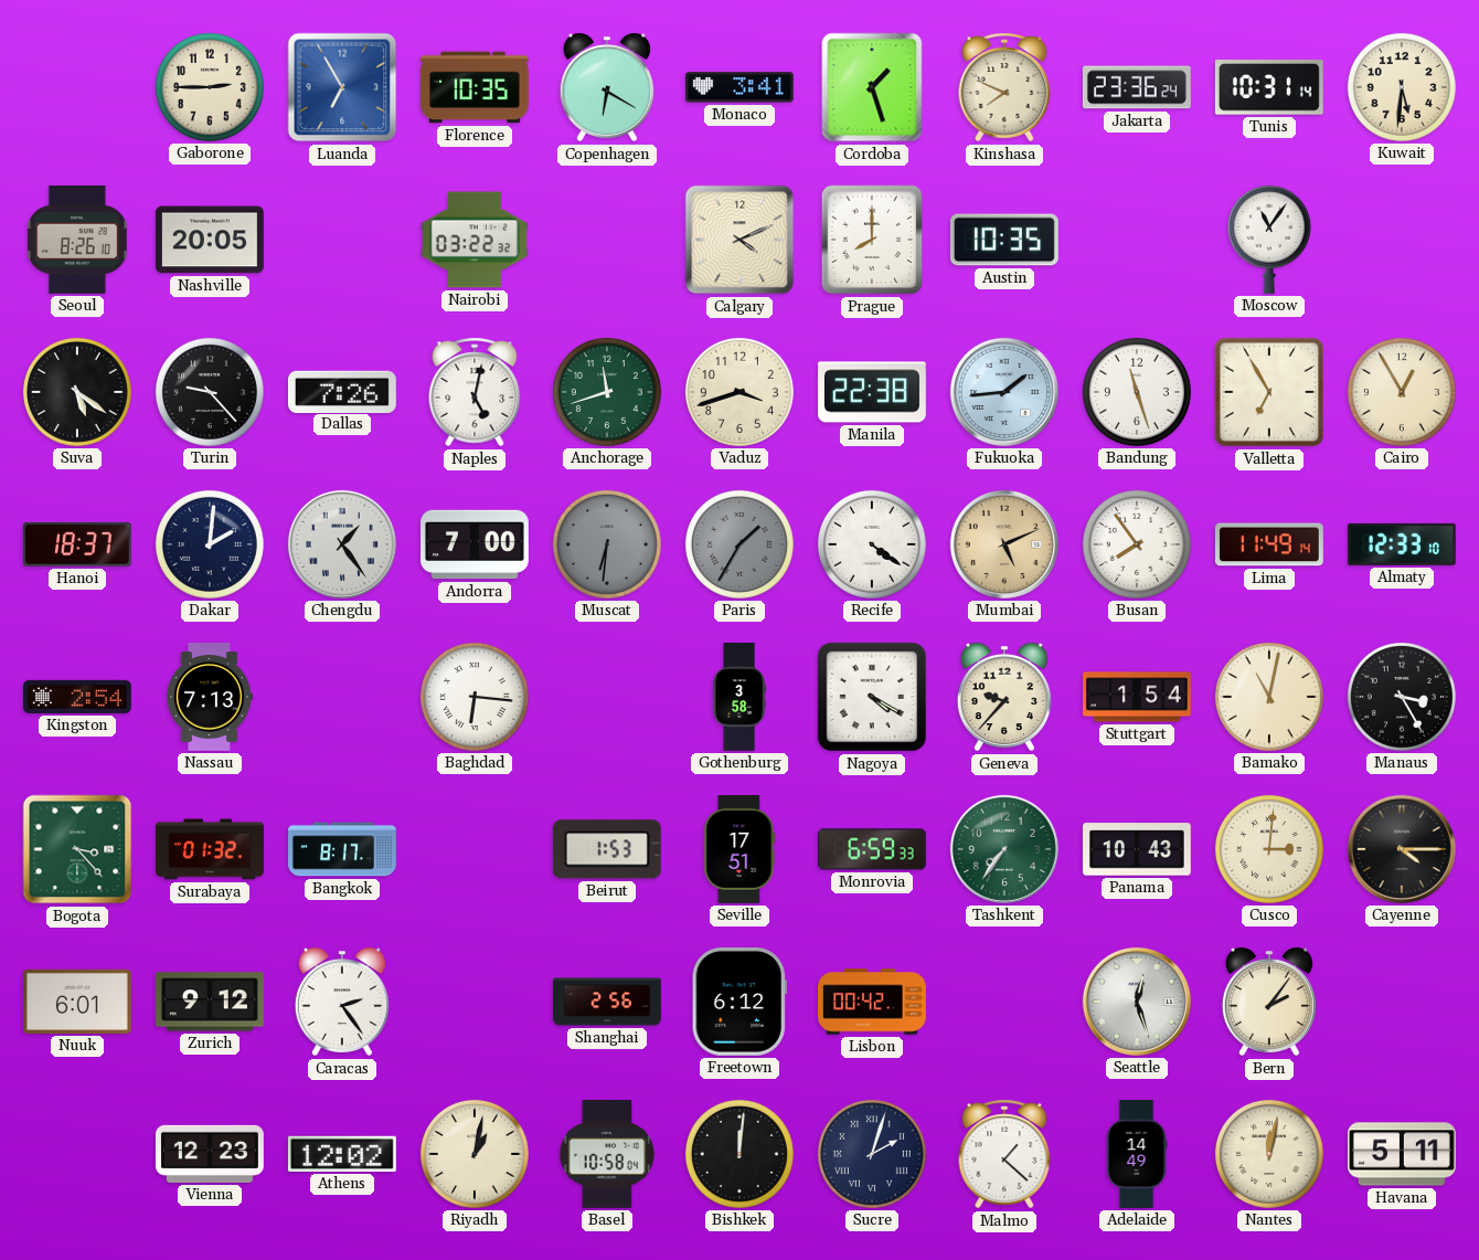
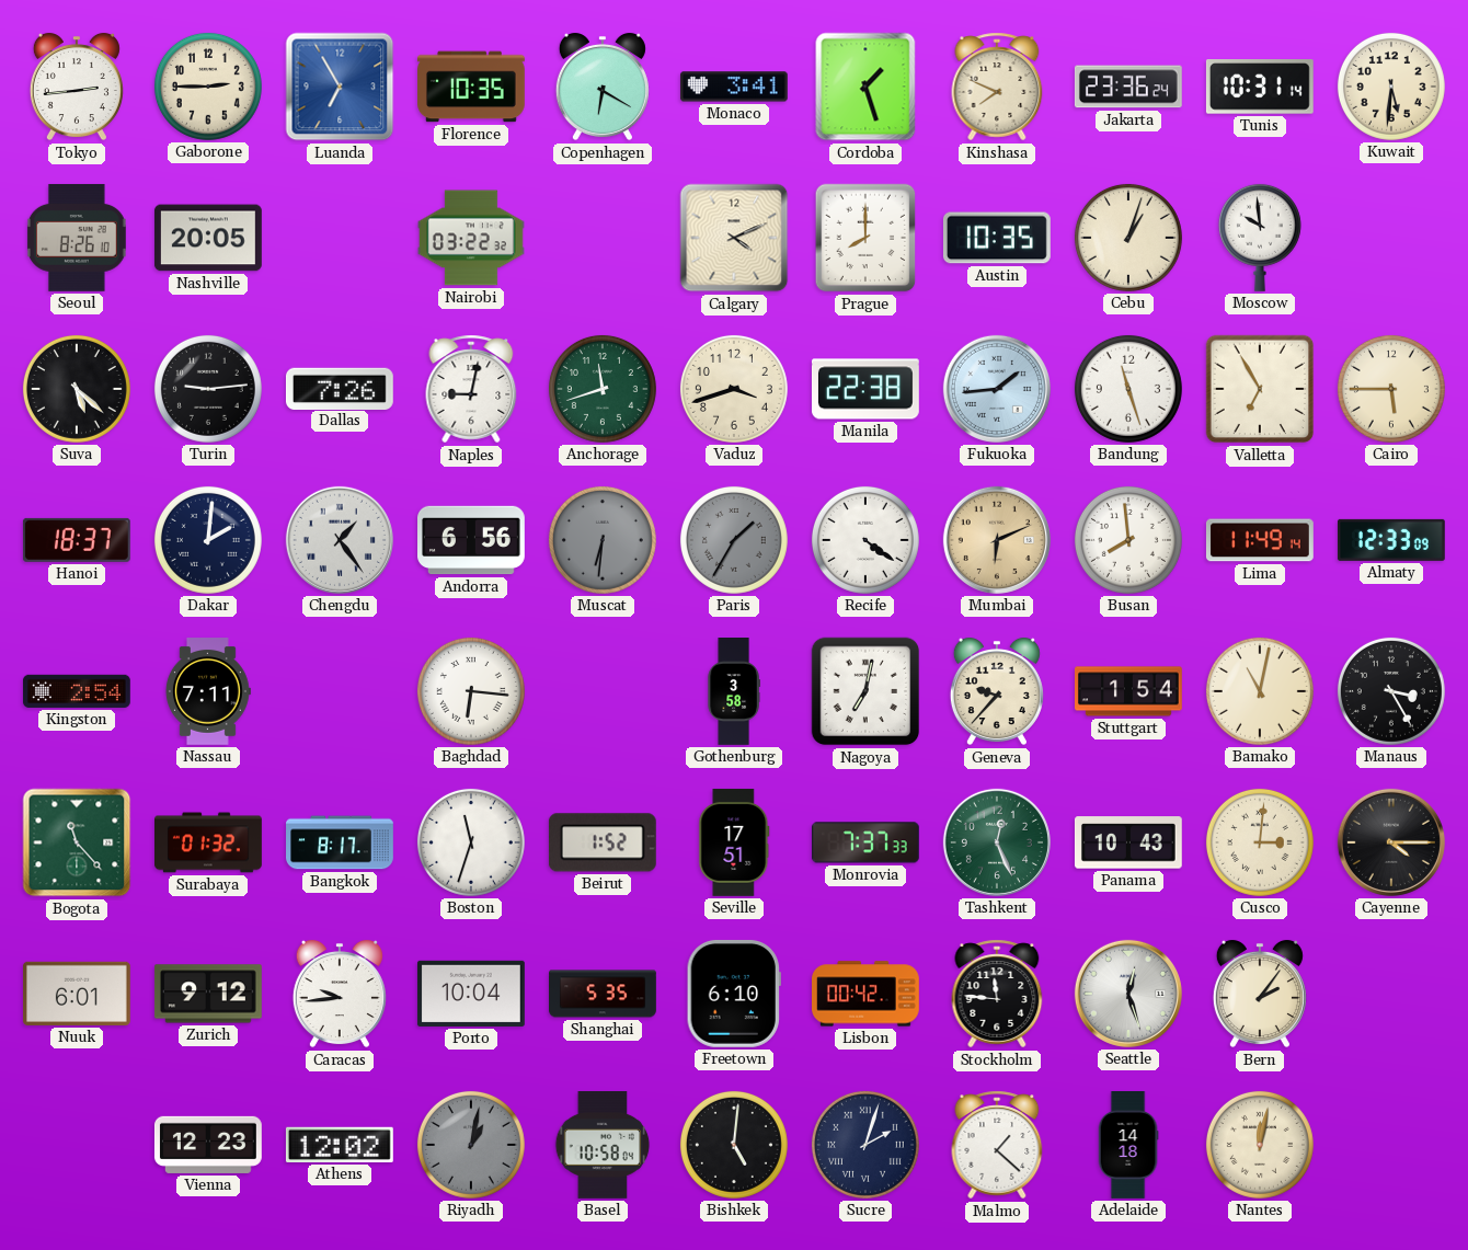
Tokyo: none -> 2:44 (77, 87)
Cebu: none -> 1:03 (1128, 238)
Moscow: 11:06 -> 9:59 (1260, 238)
Suva: 5:21 -> 5:22 (77, 389)
Turin: 9:23 -> 9:14 (208, 389)
Naples: 5:02 -> 9:02 (471, 389)
Cairo: 12:55 -> 5:45 (1391, 389)
Andorra: 7:00 -> 6:56 (472, 540)
Mumbai: 5:11 -> 6:11 (997, 540)
Busan: 7:54 -> 7:59 (1128, 540)
Almaty: 12:33:10 -> 12:33:09 (1391, 540)
Nassau: 7:13 -> 7:11 (207, 692)
Nagoya: 4:20 -> 7:02 (865, 691)
Bogota: 3:23 -> 11:23 (77, 842)
Boston: none -> 11:33 (471, 842)
Beirut: 1:53 -> 1:52 (603, 842)
Monrovia: 6:59 -> 7:37 (865, 842)
Tashkent: 7:36 -> 12:26 (997, 842)
Caracas: 2:24 -> 9:44 (340, 994)
Porto: none -> 10:04 (471, 994)
Shanghai: 2:56 -> 5:35 (603, 994)
Freetown: 6:12 -> 6:10 (734, 994)
Stockholm: none -> 11:46 (997, 994)
Riyadh dial: cream -> grey (471, 1145)
Bishkek: 12:01 -> 5:01 (734, 1145)
Adelaide: 14:49 -> 14:18 (1128, 1146)
Havana: 5:11 -> none (1403, 1154)
